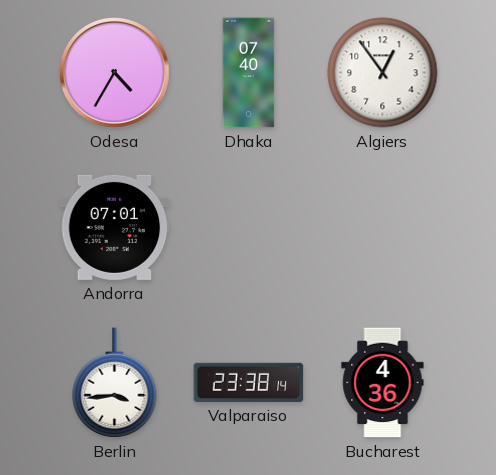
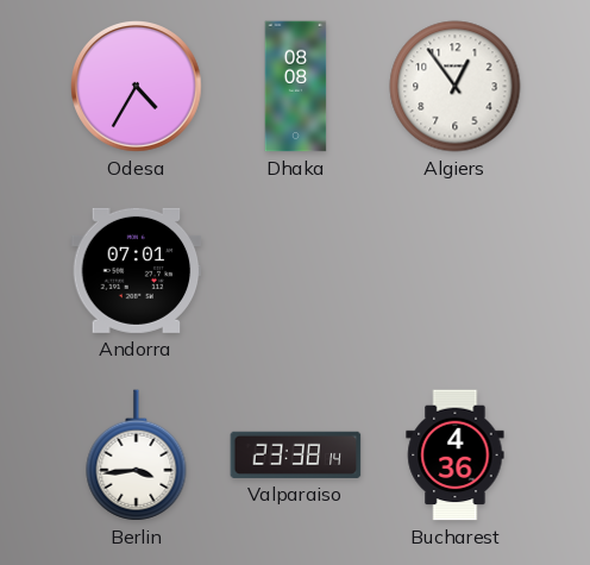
Dhaka: 07:40 -> 08:08 (296, 87)
